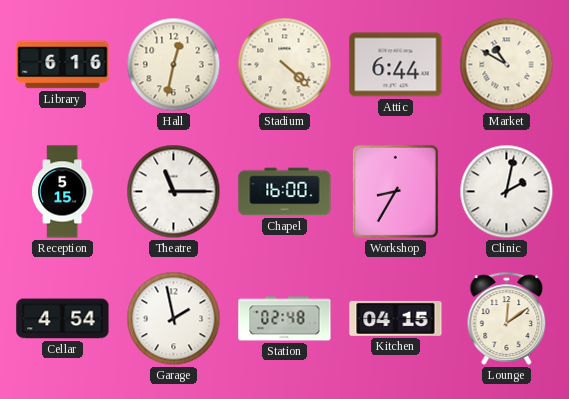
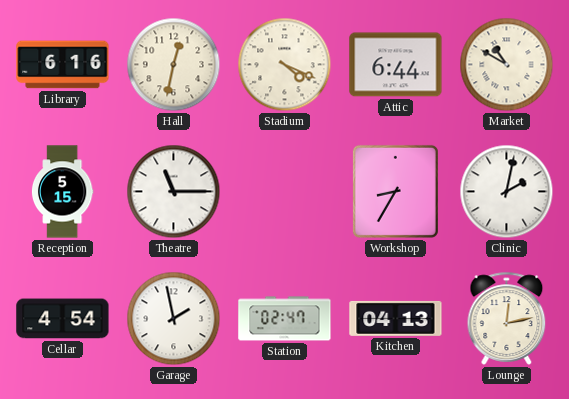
Stadium: 4:22 -> 4:19 (285, 65)
Chapel: 16:00 -> none (285, 192)
Station: 02:48 -> 02:47 (285, 319)
Kitchen: 04:15 -> 04:13 (396, 318)
Lounge: 12:09 -> 12:13 (507, 318)
